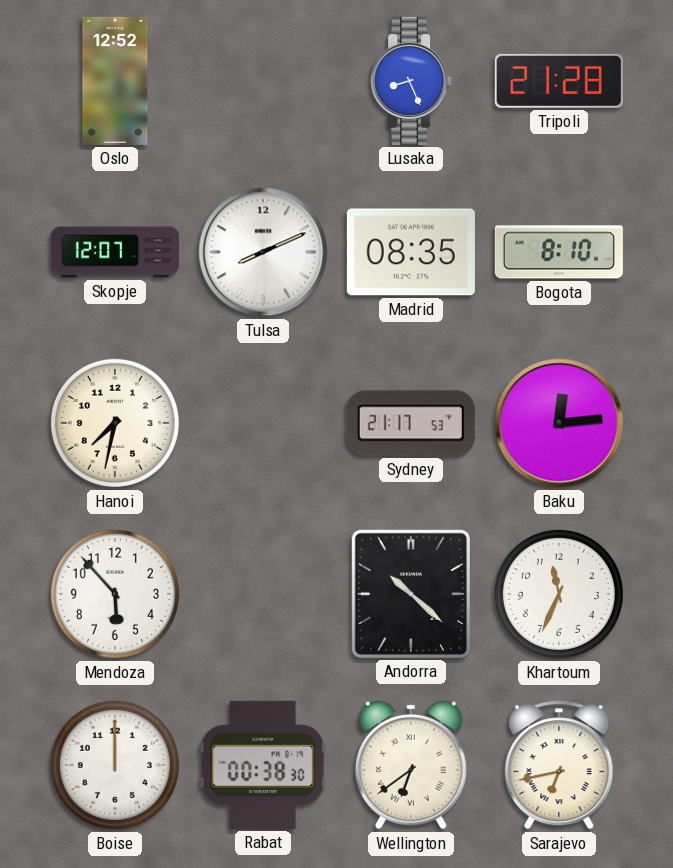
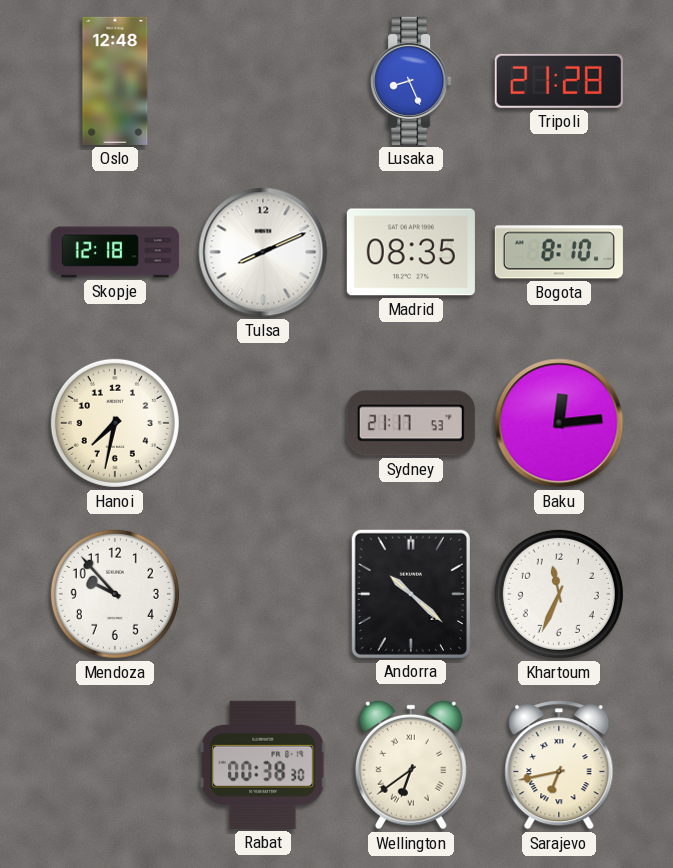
Oslo: 12:52 -> 12:48 (115, 81)
Skopje: 12:07 -> 12:18 (115, 252)
Mendoza: 5:53 -> 9:53 (115, 594)
Boise: 12:00 -> none (115, 765)
